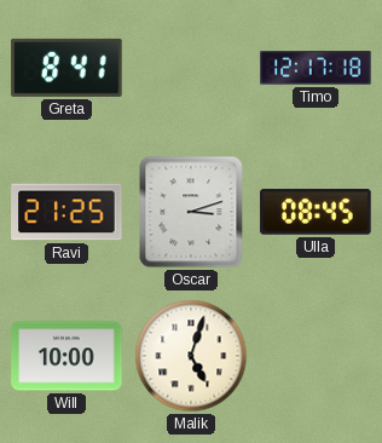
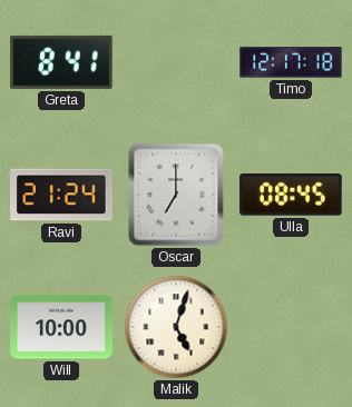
Ravi: 21:25 -> 21:24 (61, 195)
Oscar: 3:12 -> 7:00 (176, 195)
